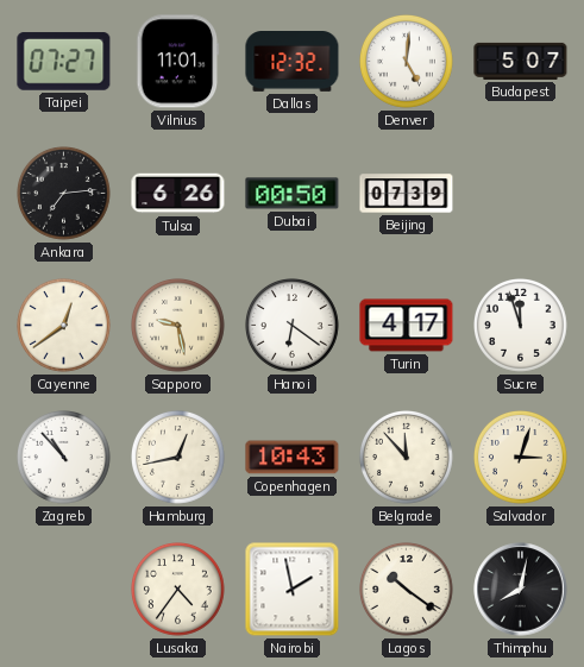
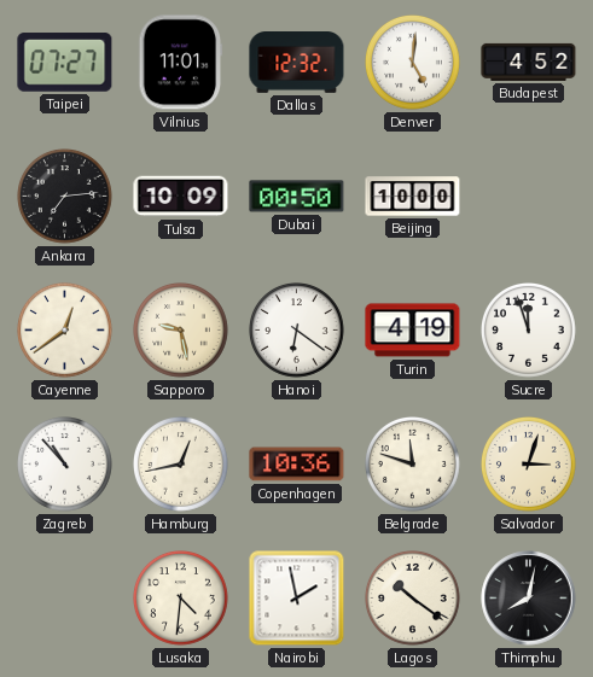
Budapest: 5:07 -> 4:52 (529, 62)
Tulsa: 6:26 -> 10:09 (181, 197)
Beijing: 07:39 -> 10:00 (413, 197)
Turin: 4:17 -> 4:19 (413, 331)
Copenhagen: 10:43 -> 10:36 (297, 465)
Belgrade: 11:53 -> 11:48 (413, 465)
Lusaka: 4:36 -> 4:31 (181, 599)
